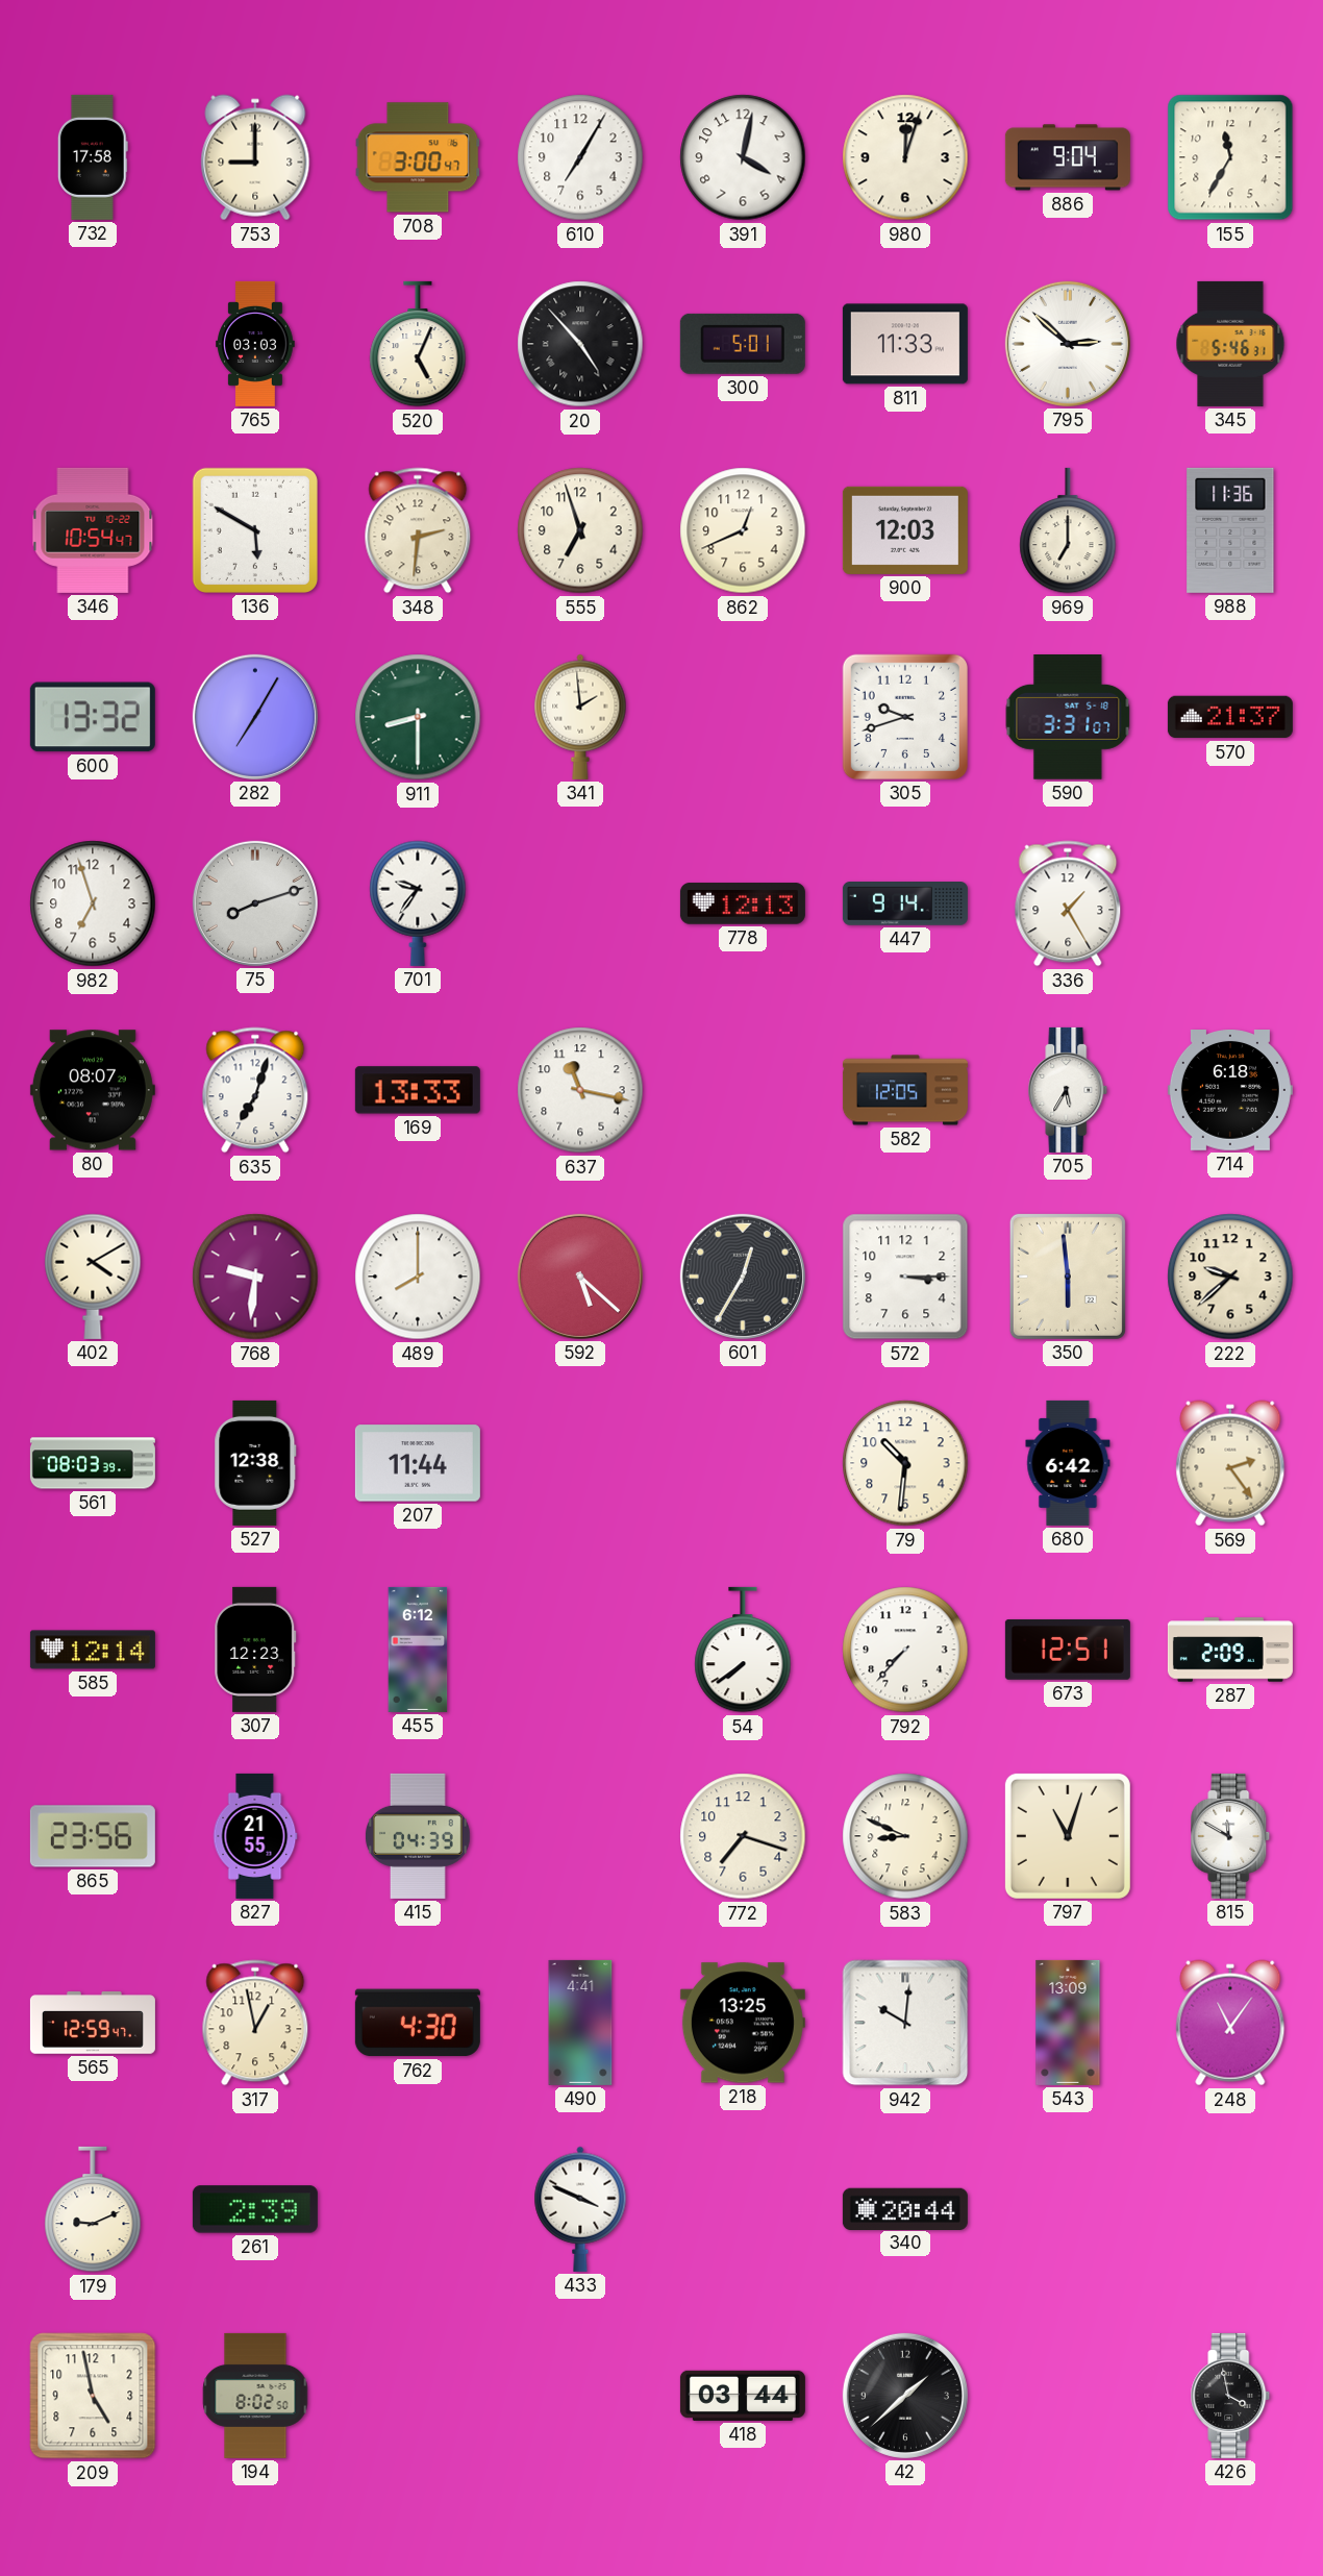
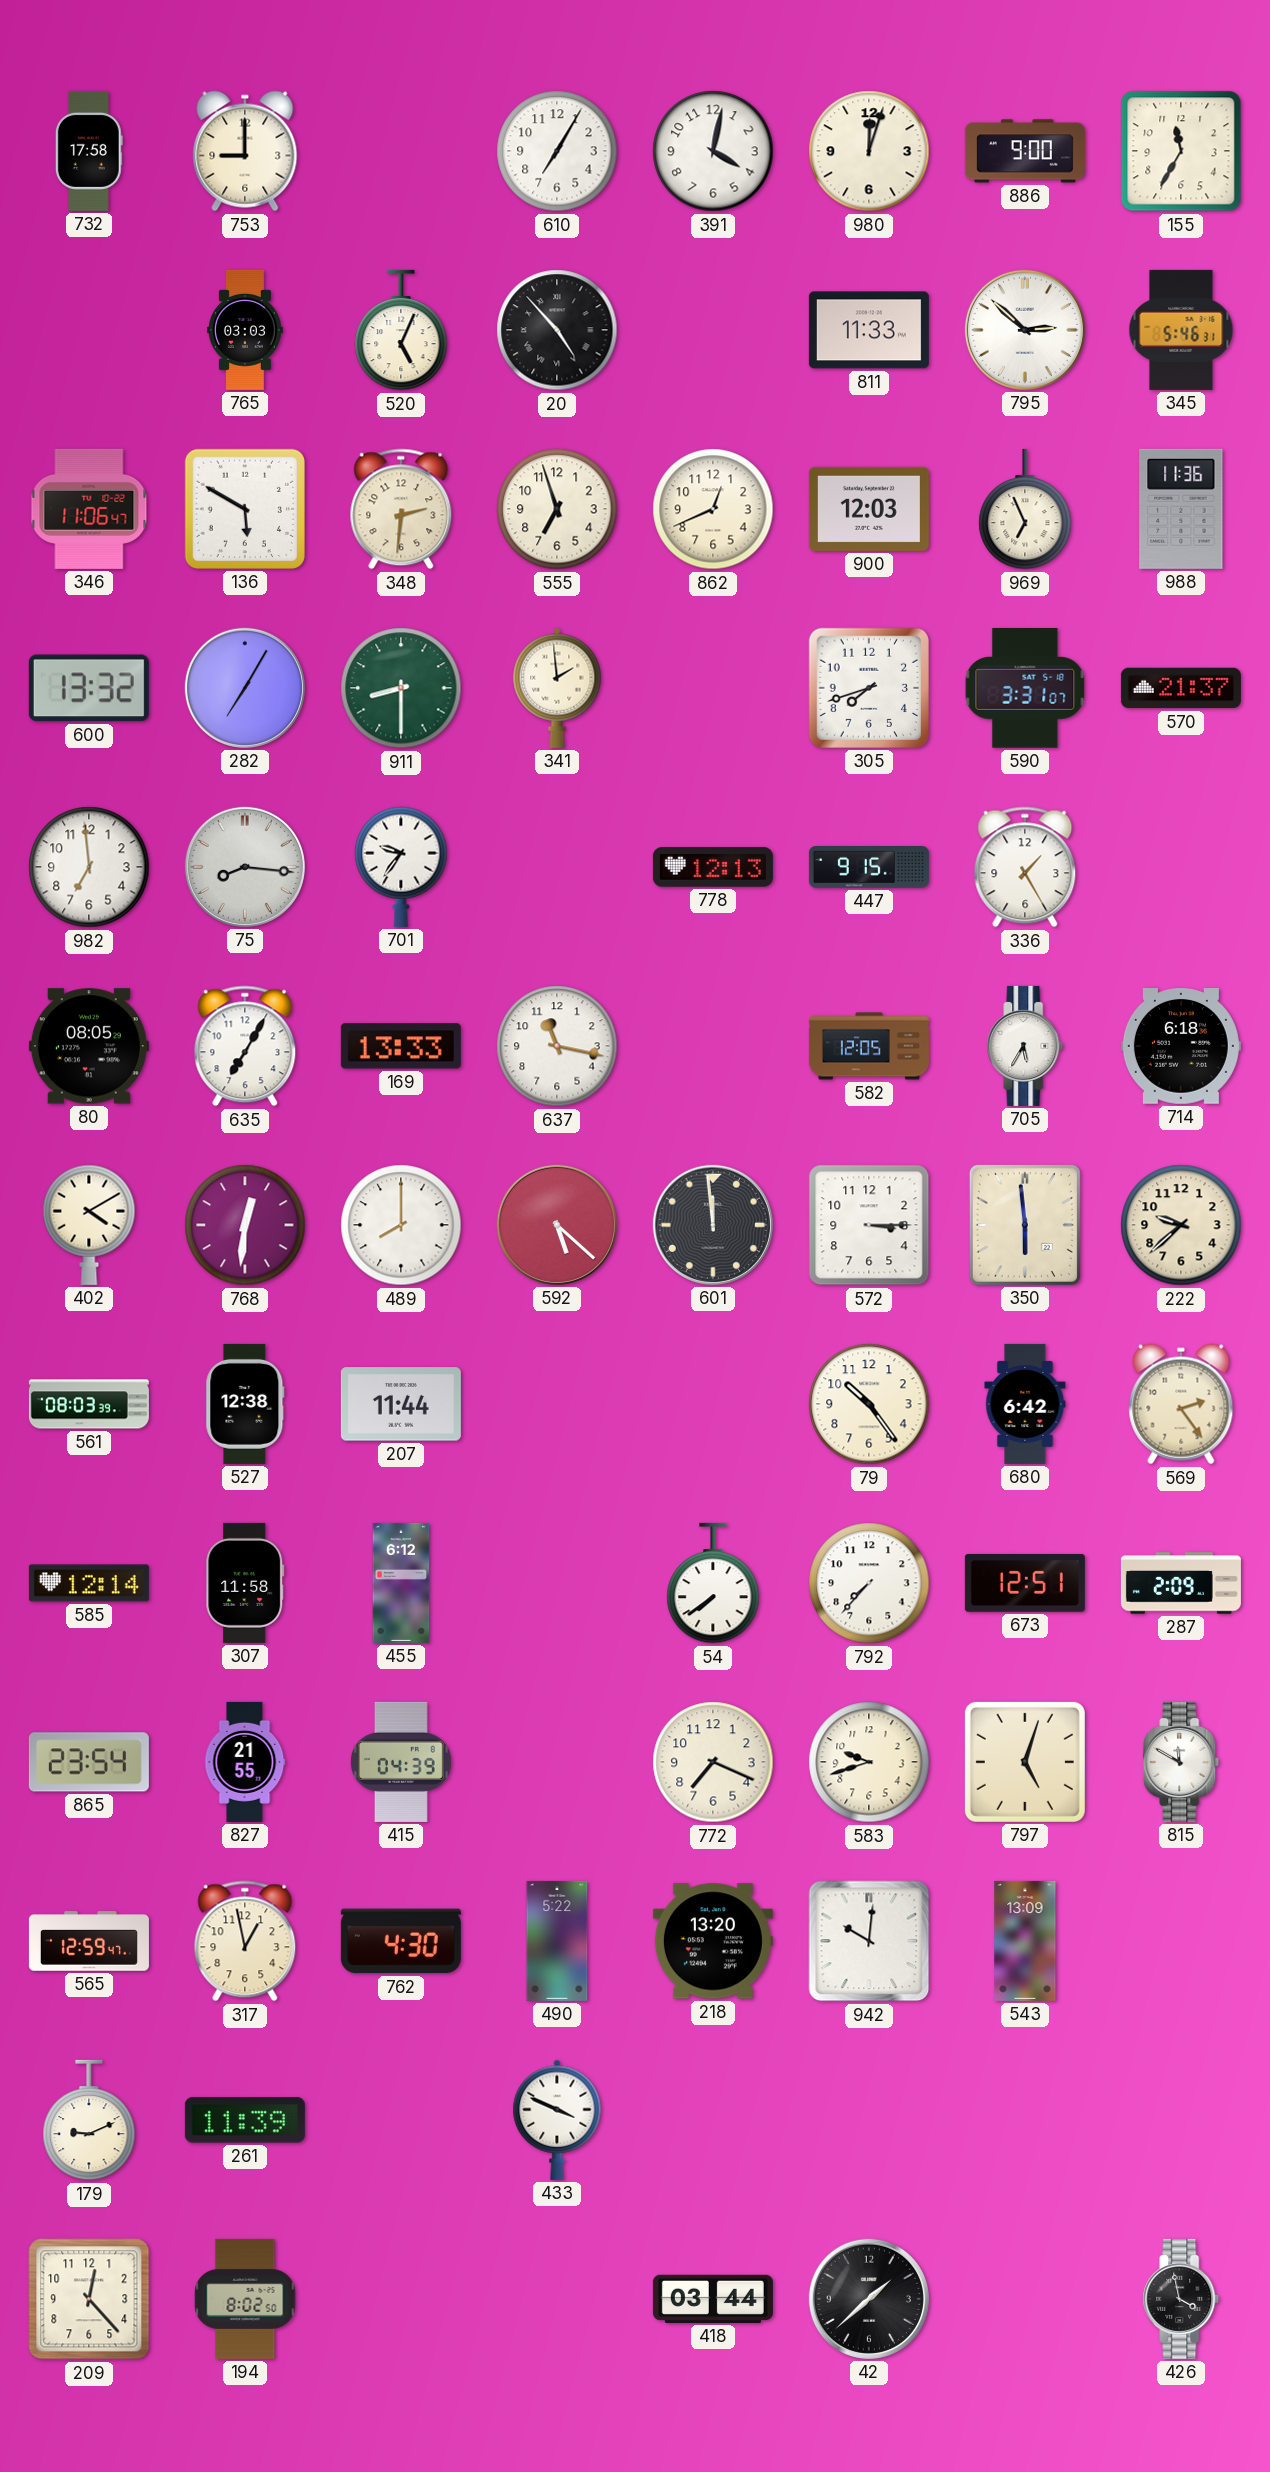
708: 3:00 -> none (418, 157)
886: 9:04 -> 9:00 (1025, 151)
300: 5:01 -> none (743, 344)
346: 10:54 -> 11:06 (89, 509)
969: 7:00 -> 6:56 (1025, 509)
305: 9:42 -> 7:42 (869, 688)
982: 6:57 -> 6:59 (89, 867)
75: 8:12 -> 8:16 (245, 867)
447: 9:14 -> 9:15 (869, 868)
80: 08:07 -> 08:05 (89, 1046)
635: 7:03 -> 7:05 (245, 1046)
768: 9:31 -> 12:31 (245, 1225)
601: 12:35 -> 11:59 (713, 1225)
79: 10:31 -> 10:24 (869, 1404)
307: 12:23 -> 11:58 (245, 1583)
865: 23:56 -> 23:54 (89, 1762)
772: 7:18 -> 7:19 (713, 1762)
583: 8:49 -> 9:42 (869, 1762)
797: 11:03 -> 5:03 (1025, 1762)
490: 4:41 -> 5:22 (557, 1941)
218: 13:25 -> 13:20 (713, 1941)
248: 11:06 -> none (1230, 2023)
261: 2:39 -> 11:39 (245, 2120)
340: 20:44 -> none (905, 2208)
209: 4:58 -> 12:23 (89, 2299)
